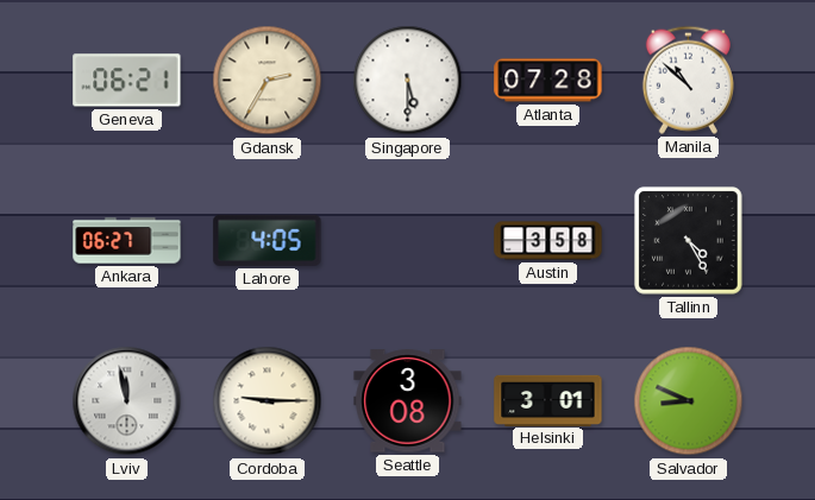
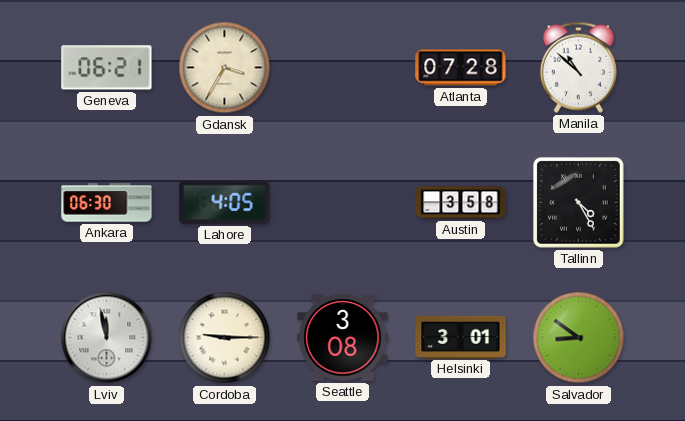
Gdansk: 2:35 -> 3:35 (225, 68)
Singapore: 5:30 -> none (408, 81)
Ankara: 06:27 -> 06:30 (107, 203)
Salvador: 8:49 -> 8:51 (579, 338)
